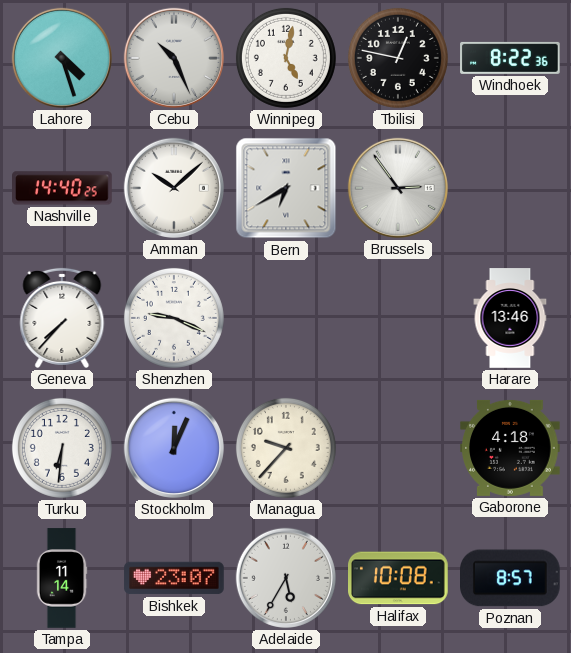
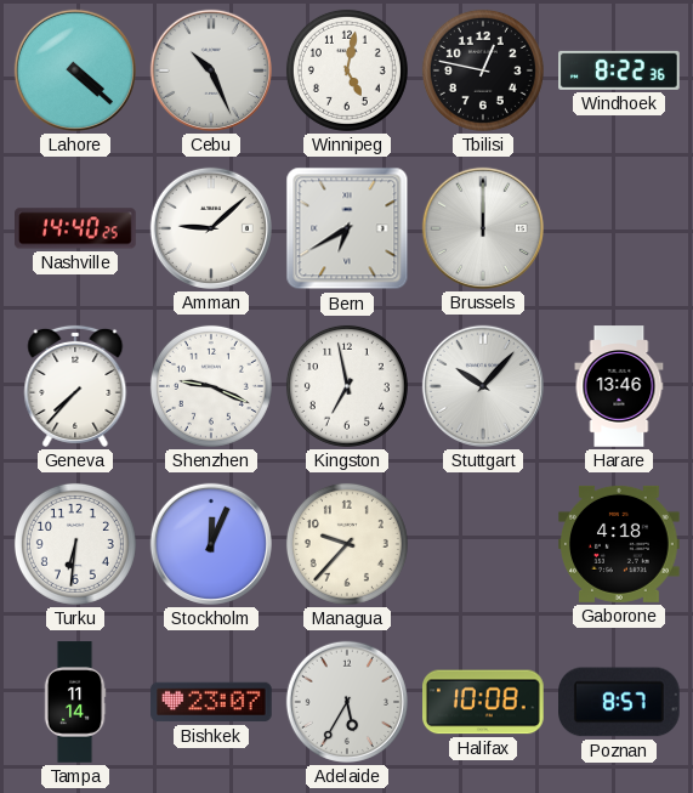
Lahore: 4:27 -> 4:22 (75, 70)
Amman: 10:08 -> 9:08 (211, 228)
Brussels: 2:54 -> 12:00 (483, 228)
Kingston: none -> 6:58 (347, 386)
Stuttgart: none -> 10:07 (483, 386)
